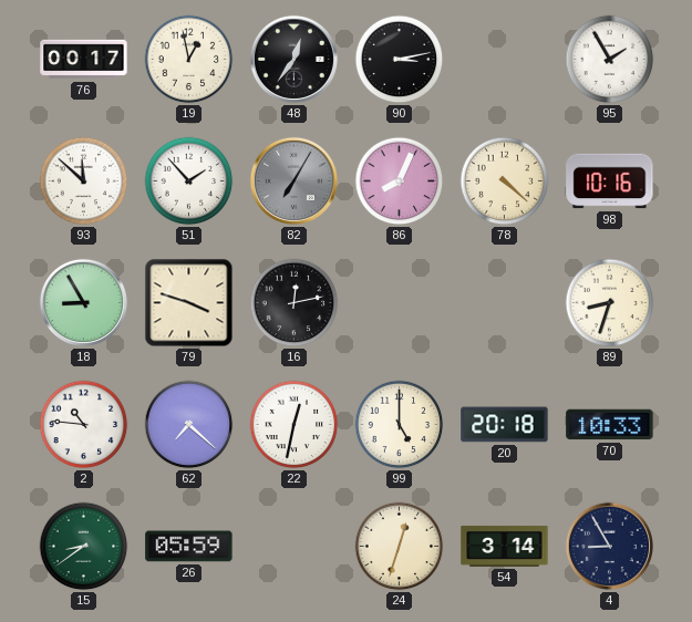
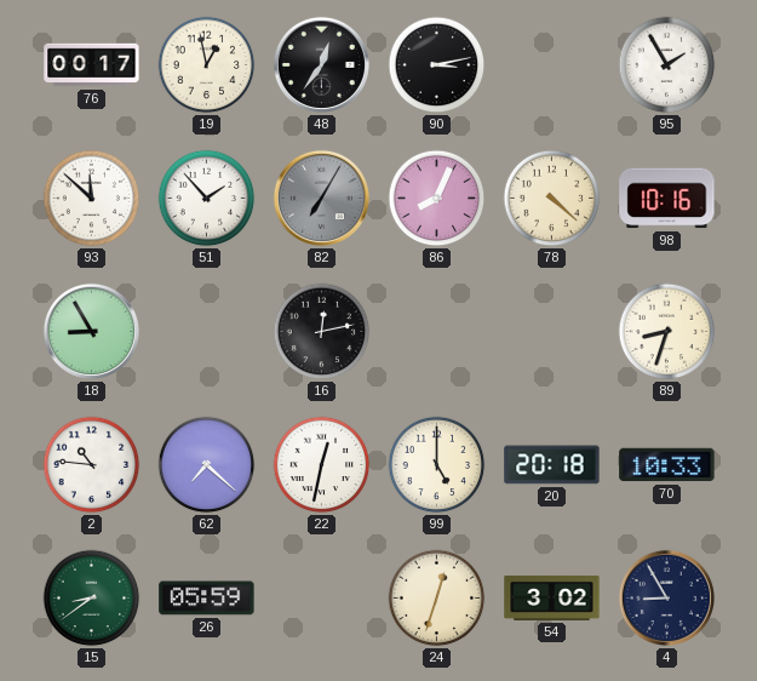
79: 3:48 -> none (189, 303)
54: 3:14 -> 3:02 (552, 597)
